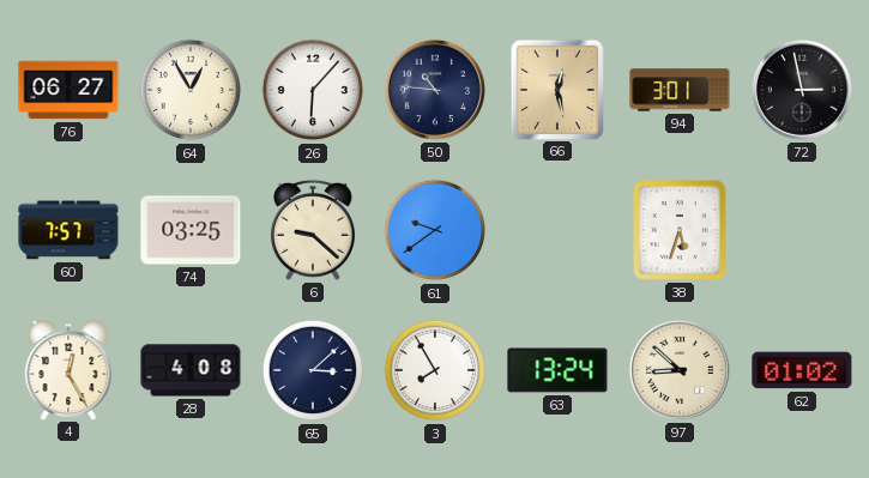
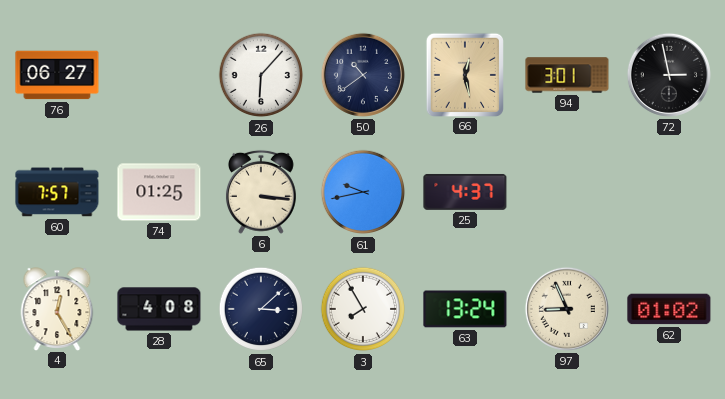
64: 12:55 -> none (191, 90)
50: 10:46 -> 10:39 (363, 75)
74: 03:25 -> 01:25 (159, 192)
6: 9:22 -> 3:16 (261, 192)
61: 9:39 -> 9:43 (363, 192)
25: none -> 4:37 (465, 192)
38: 5:33 -> none (681, 231)
97: 8:52 -> 8:56 (567, 309)
